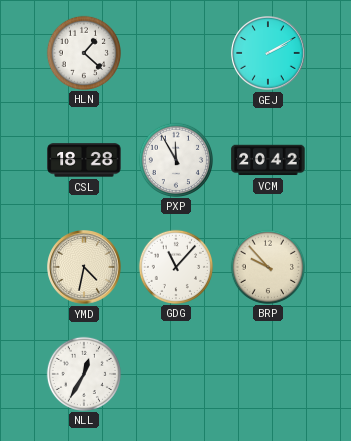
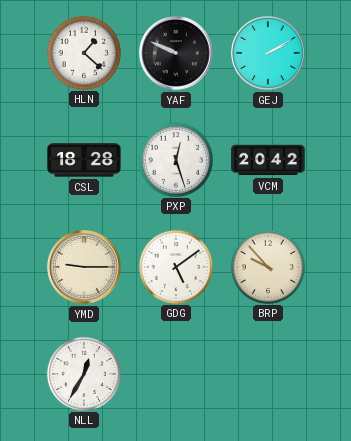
YAF: none -> 9:49 (176, 53)
PXP: 11:55 -> 12:27 (175, 159)
YMD: 4:32 -> 9:15 (84, 267)
GDG: 11:07 -> 5:09 (175, 266)
